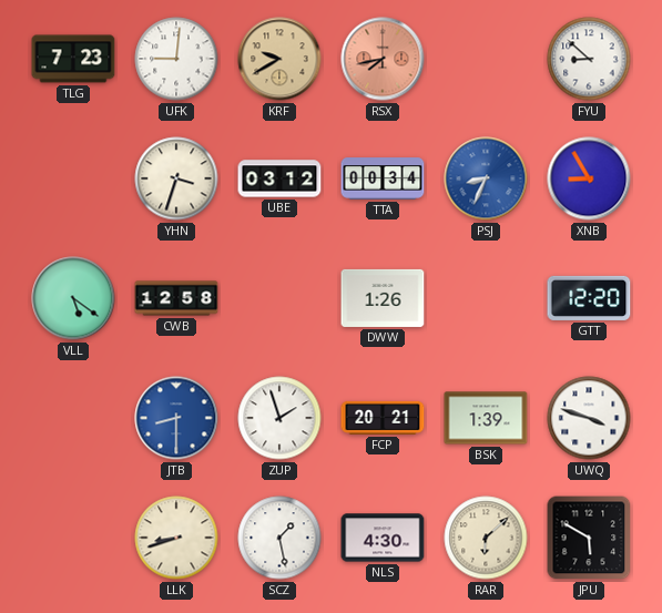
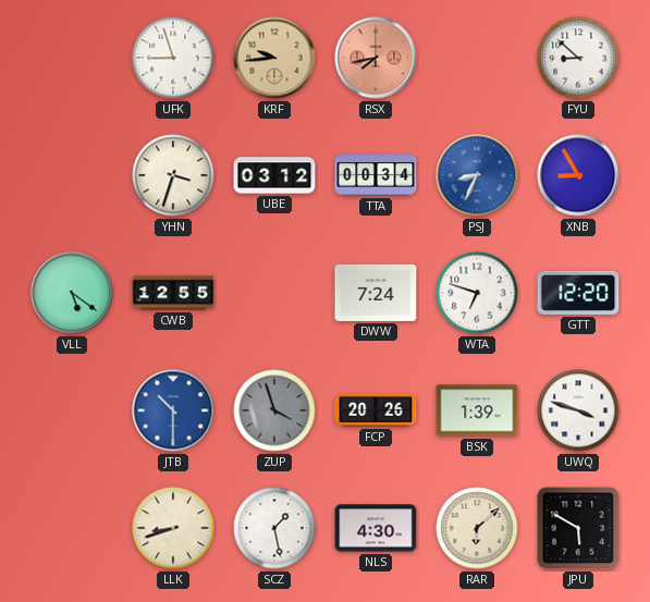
TLG: 7:23 -> none (73, 59)
UFK: 9:01 -> 8:57 (173, 58)
KRF: 9:40 -> 9:44 (274, 58)
CWB: 12:58 -> 12:55 (173, 293)
DWW: 1:26 -> 7:24 (376, 293)
WTA: none -> 6:48 (477, 293)
JTB: 8:30 -> 10:30 (173, 410)
ZUP: 1:57 -> 3:57 (274, 410)
ZUP dial: white -> grey (274, 410)
FCP: 20:21 -> 20:26 (376, 410)
